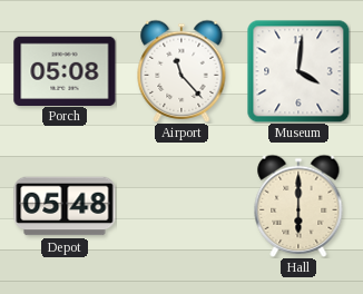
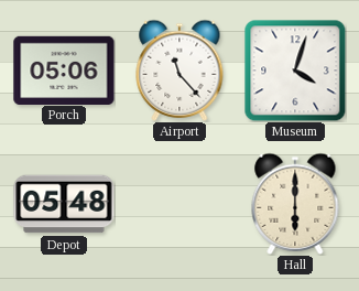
Porch: 05:08 -> 05:06 (64, 69)
Museum: 4:01 -> 4:03 (295, 71)
